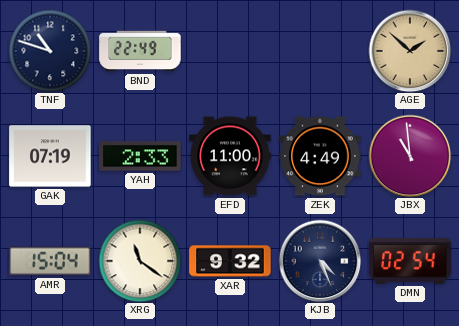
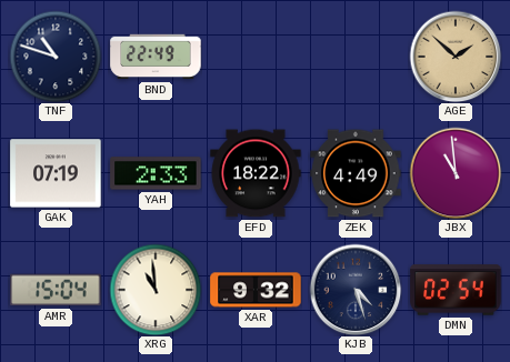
EFD: 11:00 -> 18:22 (256, 173)
XRG: 11:21 -> 10:59 (156, 290)
KJB: 4:26 -> 4:27 (356, 290)
